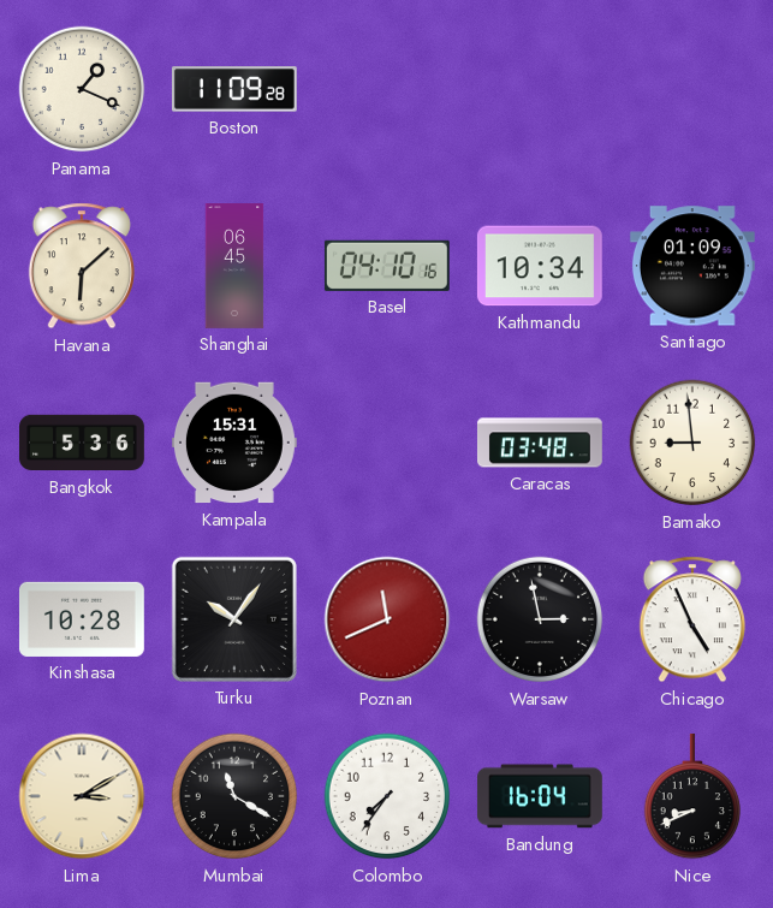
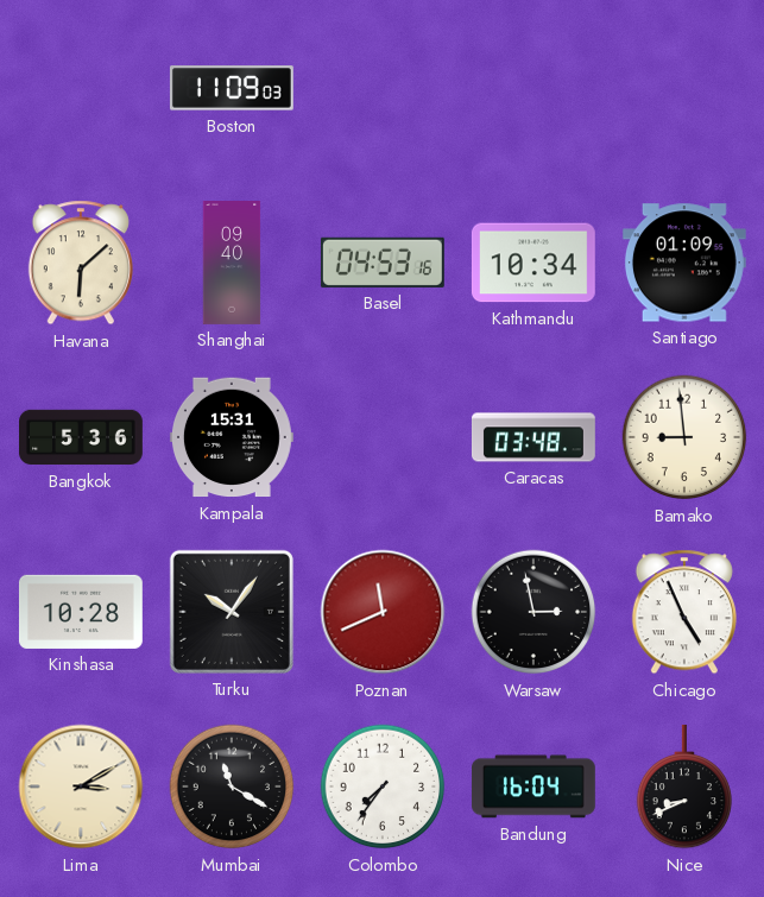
Panama: 1:19 -> none (82, 89)
Boston: 11:09:28 -> 11:09:03 (232, 88)
Shanghai: 06:45 -> 09:40 (232, 264)
Basel: 04:10 -> 04:53 (383, 263)
